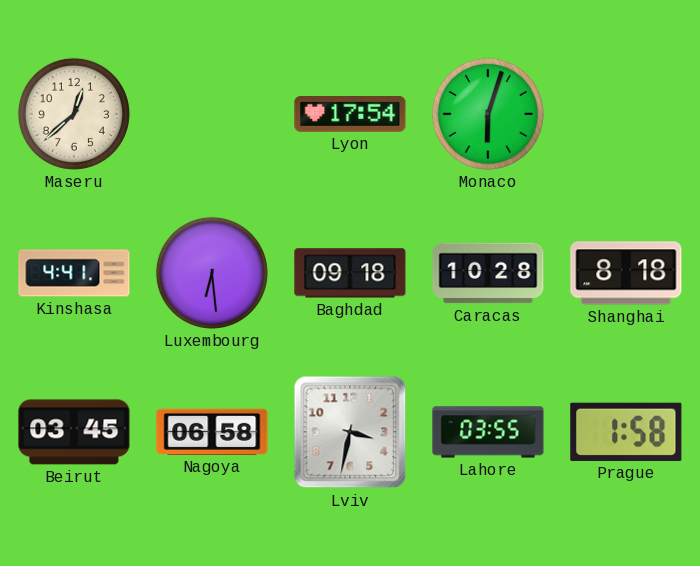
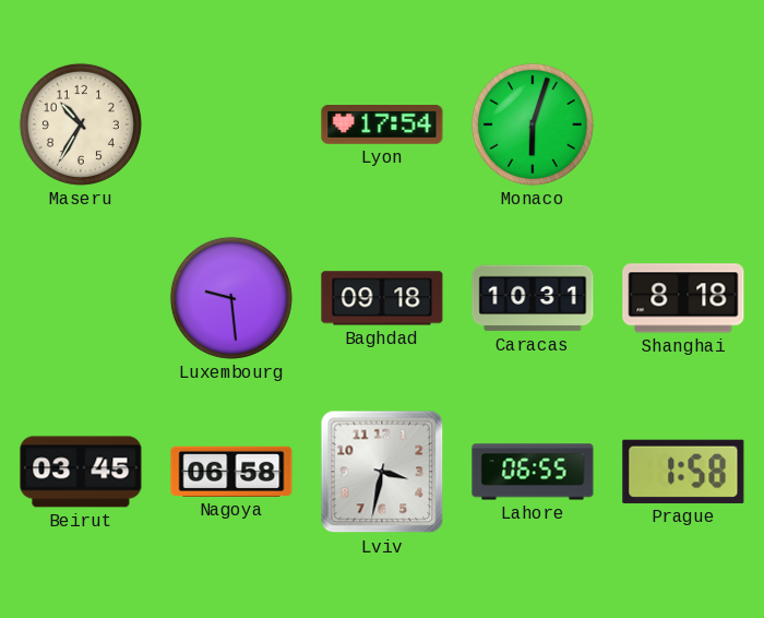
Maseru: 12:38 -> 10:35 (81, 124)
Kinshasa: 4:41 -> none (74, 273)
Luxembourg: 6:29 -> 9:29 (231, 298)
Caracas: 10:28 -> 10:31 (533, 298)
Lahore: 03:55 -> 06:55 (533, 472)
